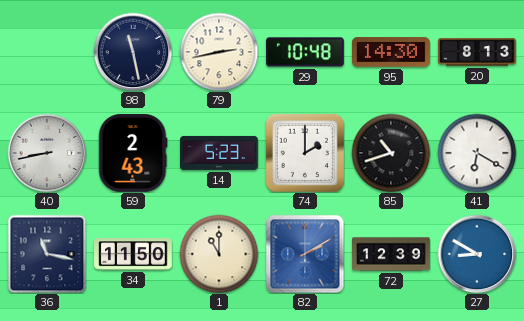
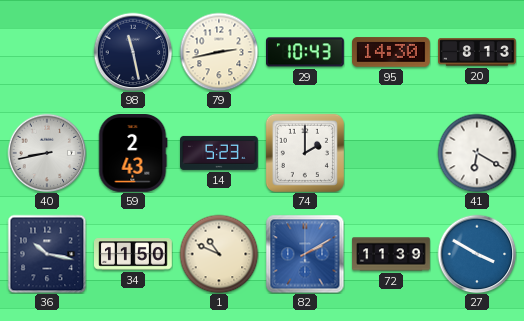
29: 10:48 -> 10:43 (306, 52)
85: 10:42 -> none (391, 153)
36: 11:17 -> 10:17 (47, 254)
1: 11:00 -> 10:49 (219, 254)
72: 12:39 -> 11:39 (391, 254)
27: 8:50 -> 3:50 (477, 254)
